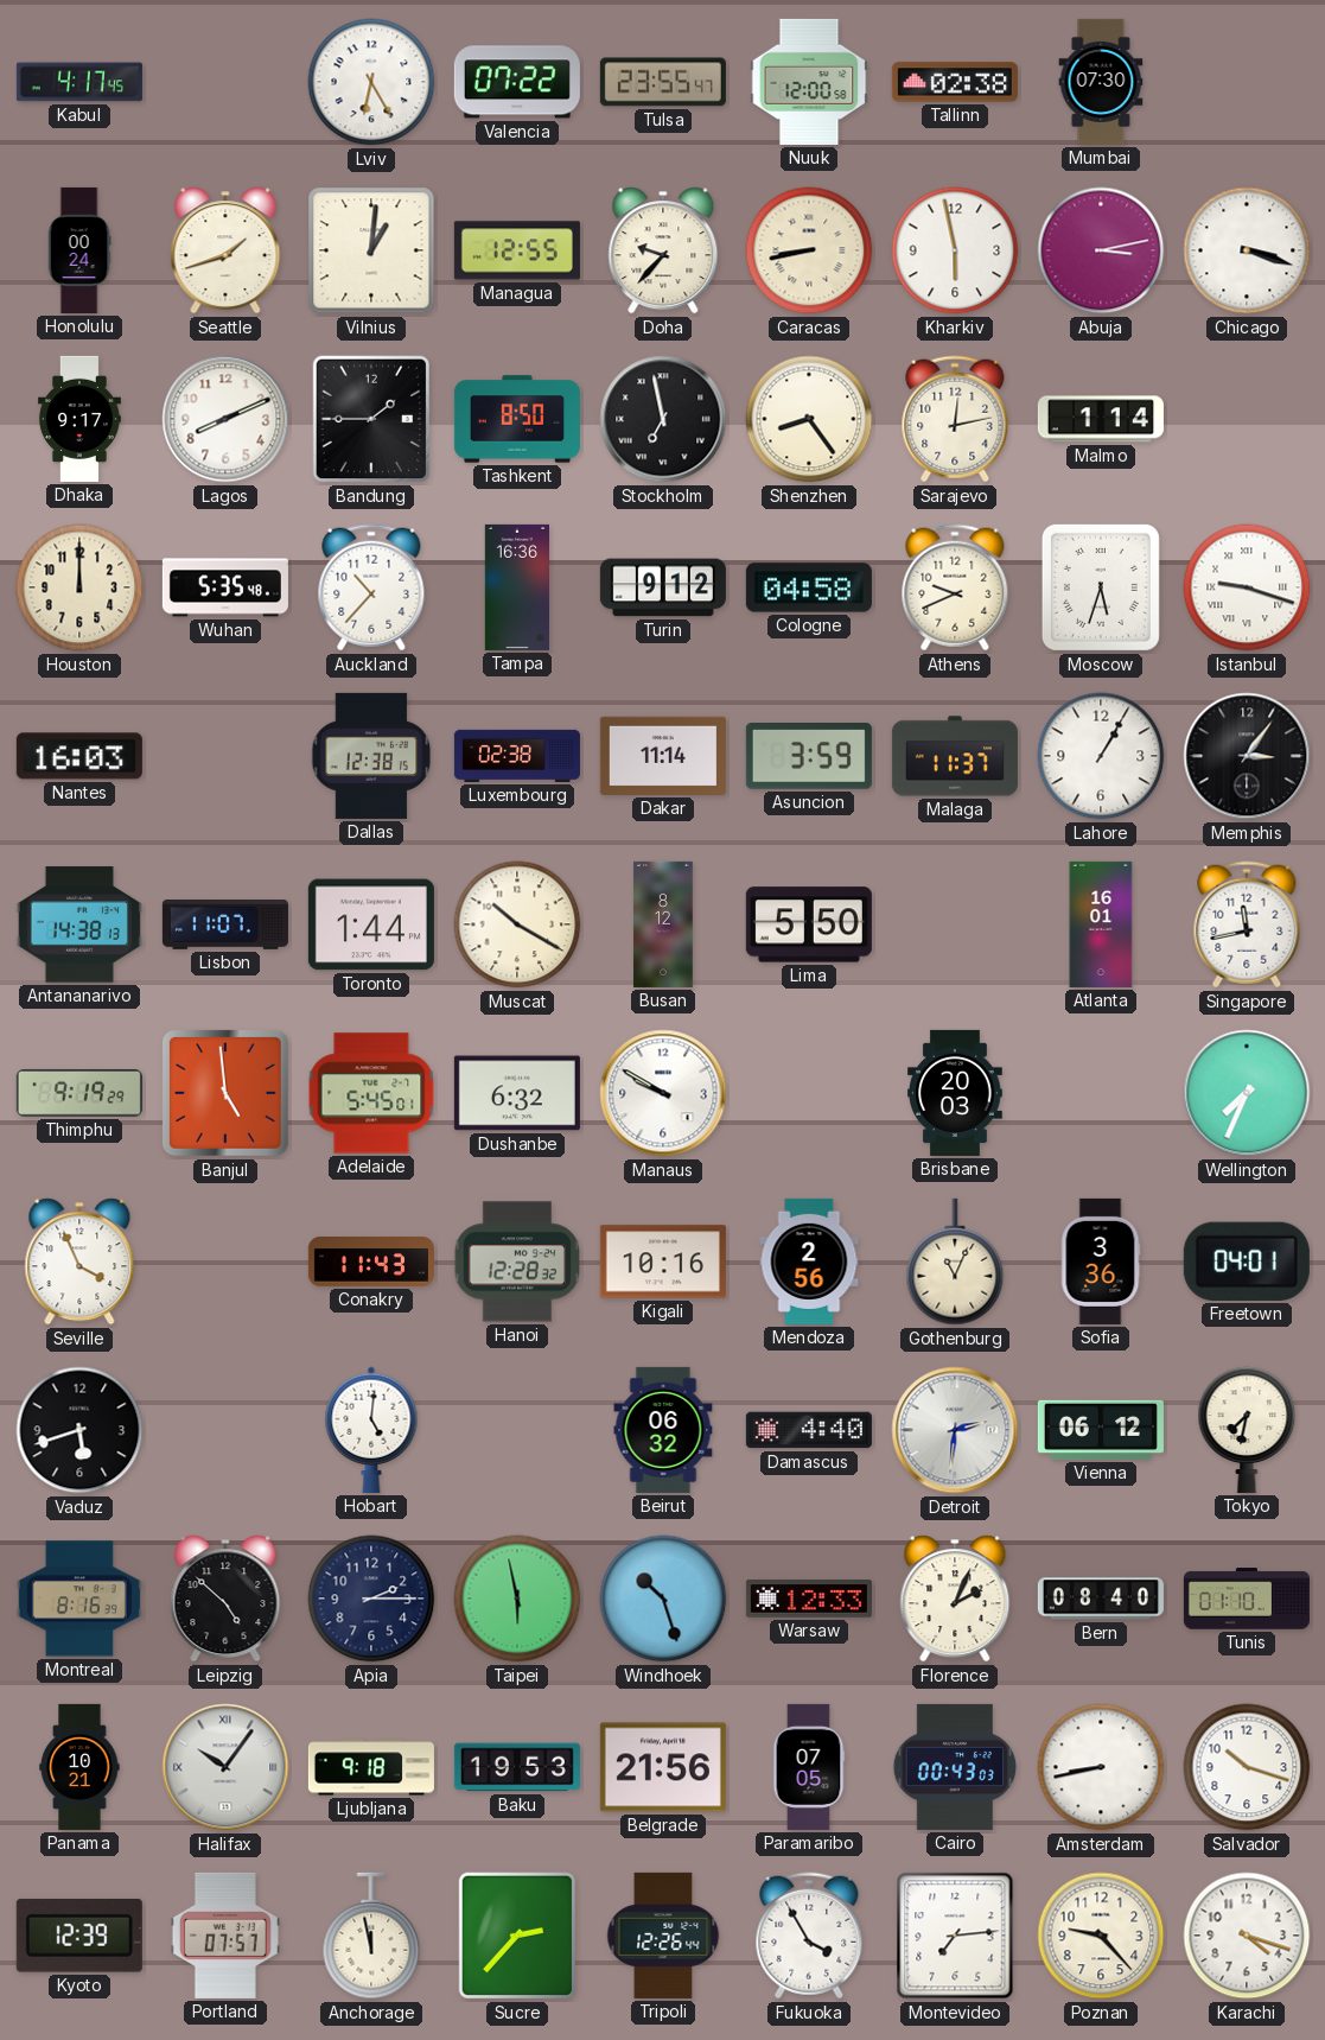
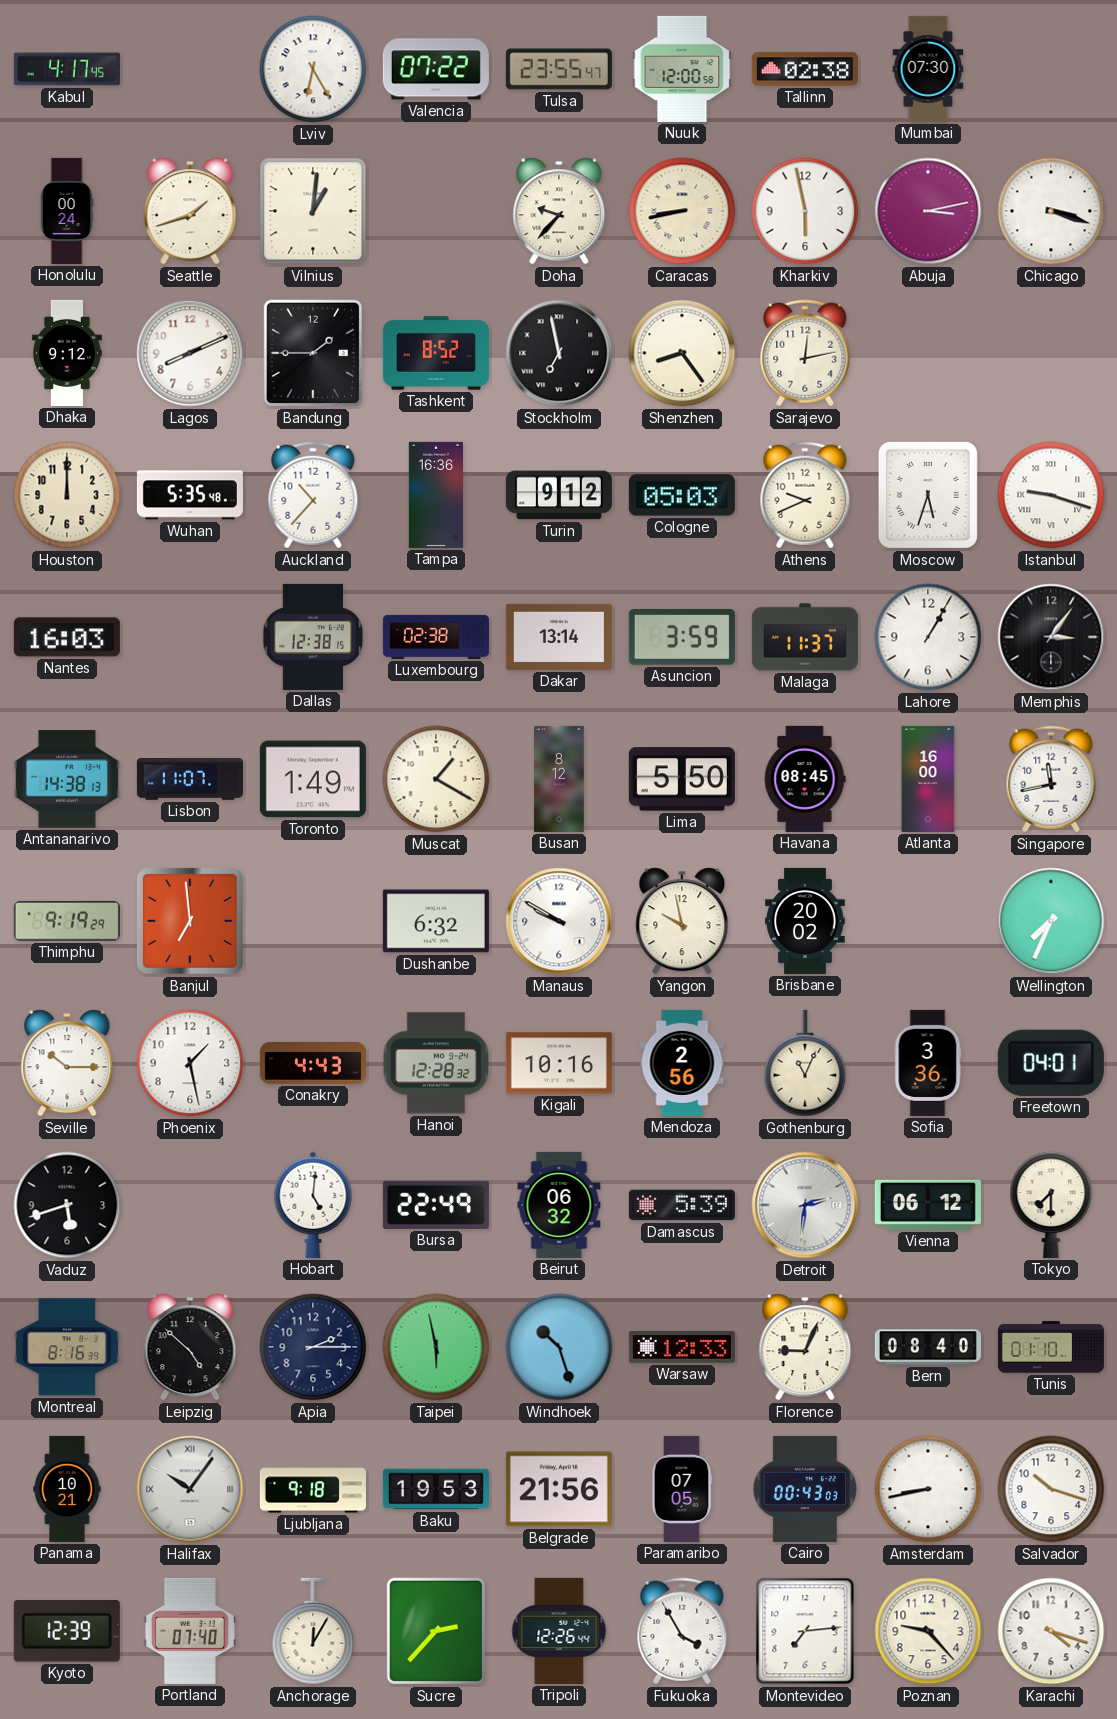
Managua: 12:55 -> none (517, 250)
Dhaka: 9:17 -> 9:12 (67, 353)
Tashkent: 8:50 -> 8:52 (436, 353)
Malmo: 1:14 -> none (1101, 419)
Cologne: 04:58 -> 05:03 (682, 495)
Dakar: 11:14 -> 13:14 (559, 637)
Toronto: 1:44 -> 1:49 (313, 779)
Muscat: 10:20 -> 1:20 (436, 779)
Havana: none -> 08:45 (805, 779)
Atlanta: 16:01 -> 16:00 (928, 779)
Banjul: 4:59 -> 6:59 (191, 922)
Adelaide: 5:45 -> none (371, 1093)
Yangon: none -> 9:58 (682, 921)
Brisbane: 20:03 -> 20:02 (806, 921)
Seville: 3:56 -> 10:15 (67, 1063)
Phoenix: none -> 1:28 (190, 1063)
Conakry: 11:43 -> 4:43 (313, 1064)
Bursa: none -> 22:49 (436, 1205)
Damascus: 4:40 -> 5:39 (682, 1205)
Tokyo: 7:32 -> 7:30 (1051, 1205)
Florence: 2:04 -> 9:04 (805, 1347)
Portland: 07:57 -> 07:40 (190, 1631)
Anchorage: 11:58 -> 12:05 (313, 1631)
